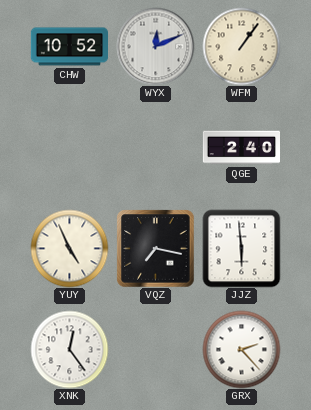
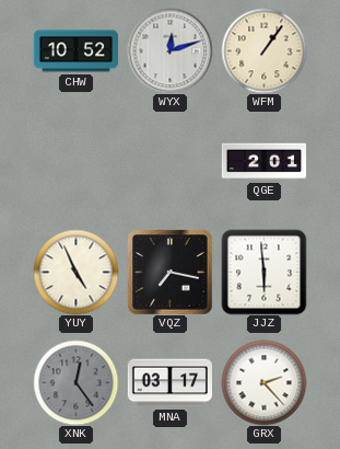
WYX: 12:11 -> 12:12 (169, 50)
QGE: 2:40 -> 2:01 (263, 162)
XNK dial: white -> grey (75, 382)
MNA: none -> 03:17 (169, 383)
